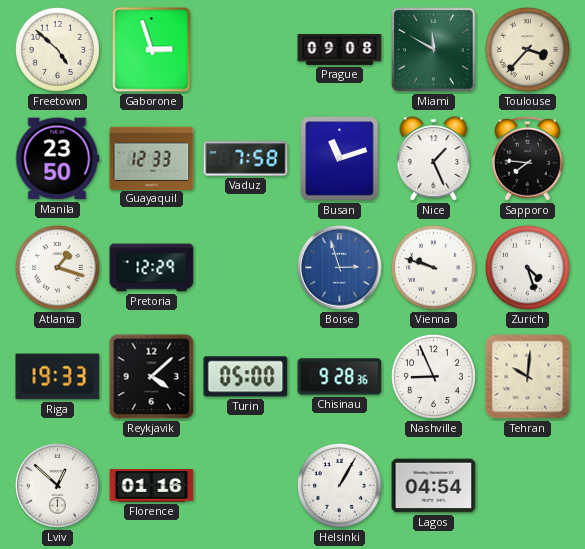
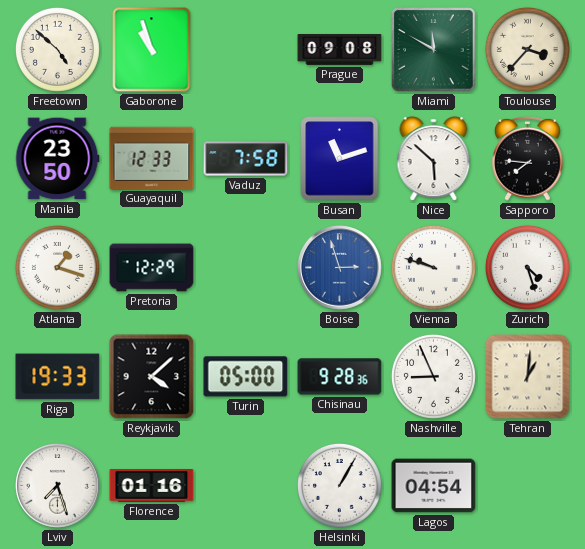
Gaborone: 2:57 -> 10:57 (152, 50)
Nice: 1:26 -> 5:52 (434, 159)
Tehran: 10:01 -> 1:01 (528, 377)
Lviv: 12:52 -> 7:27 (58, 486)
